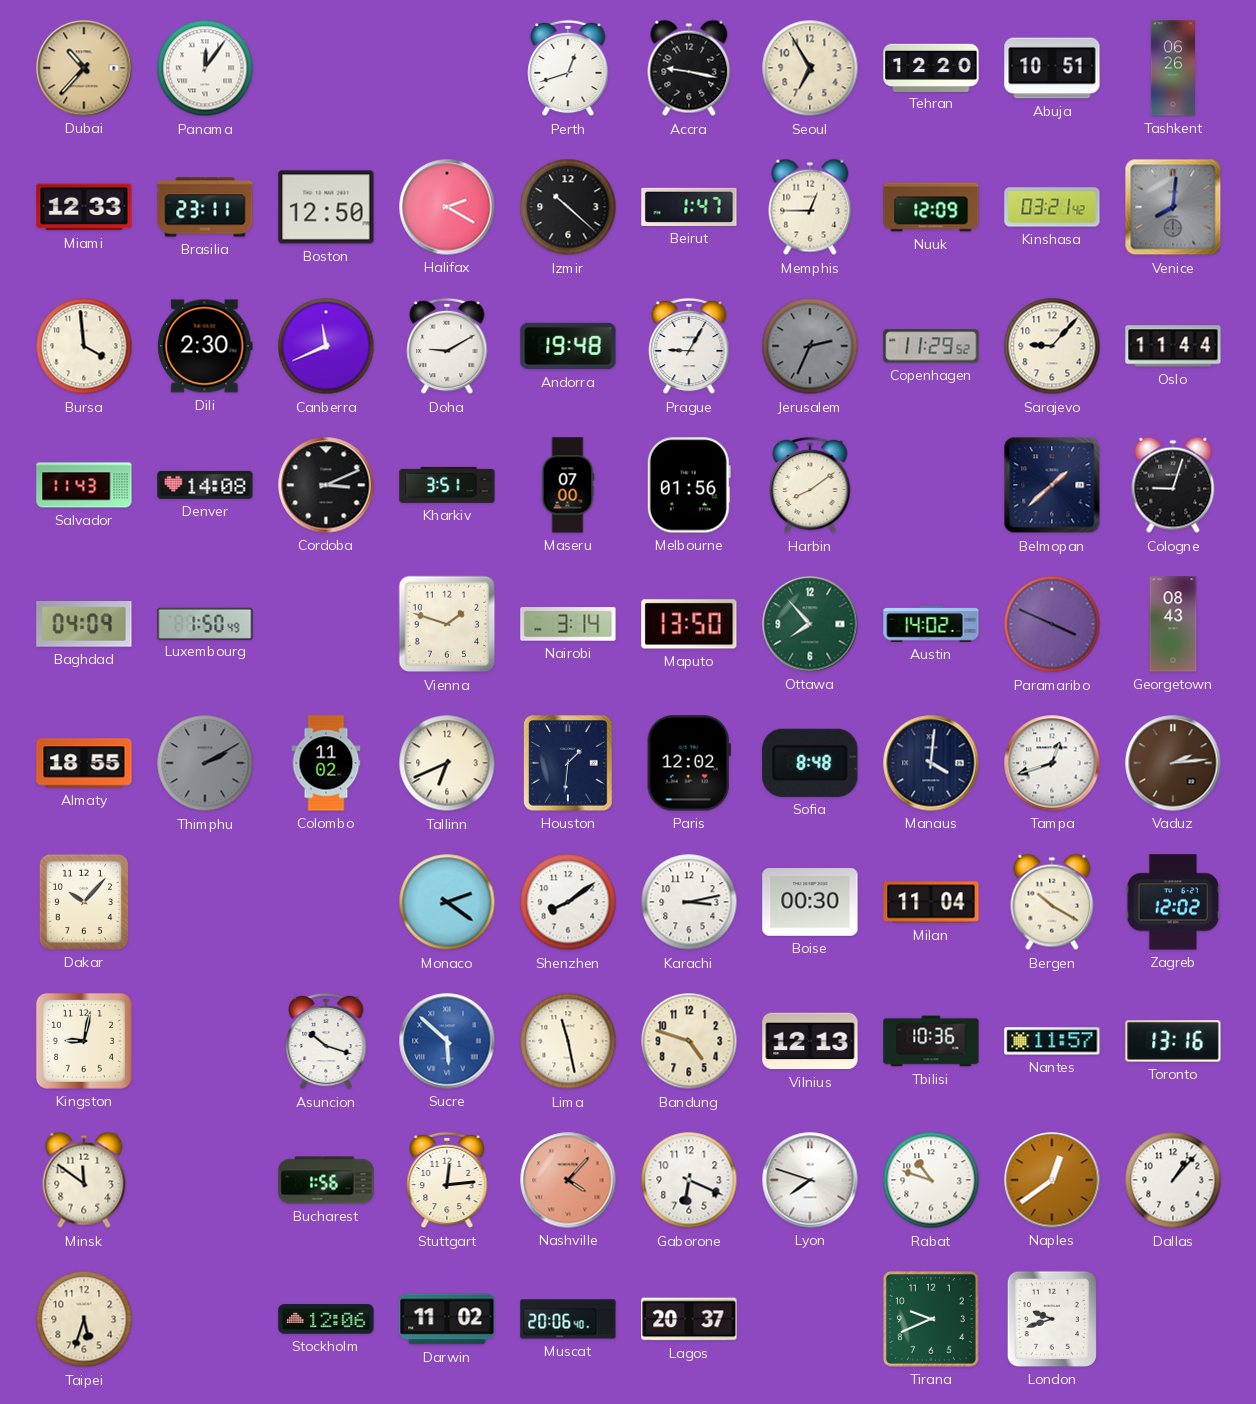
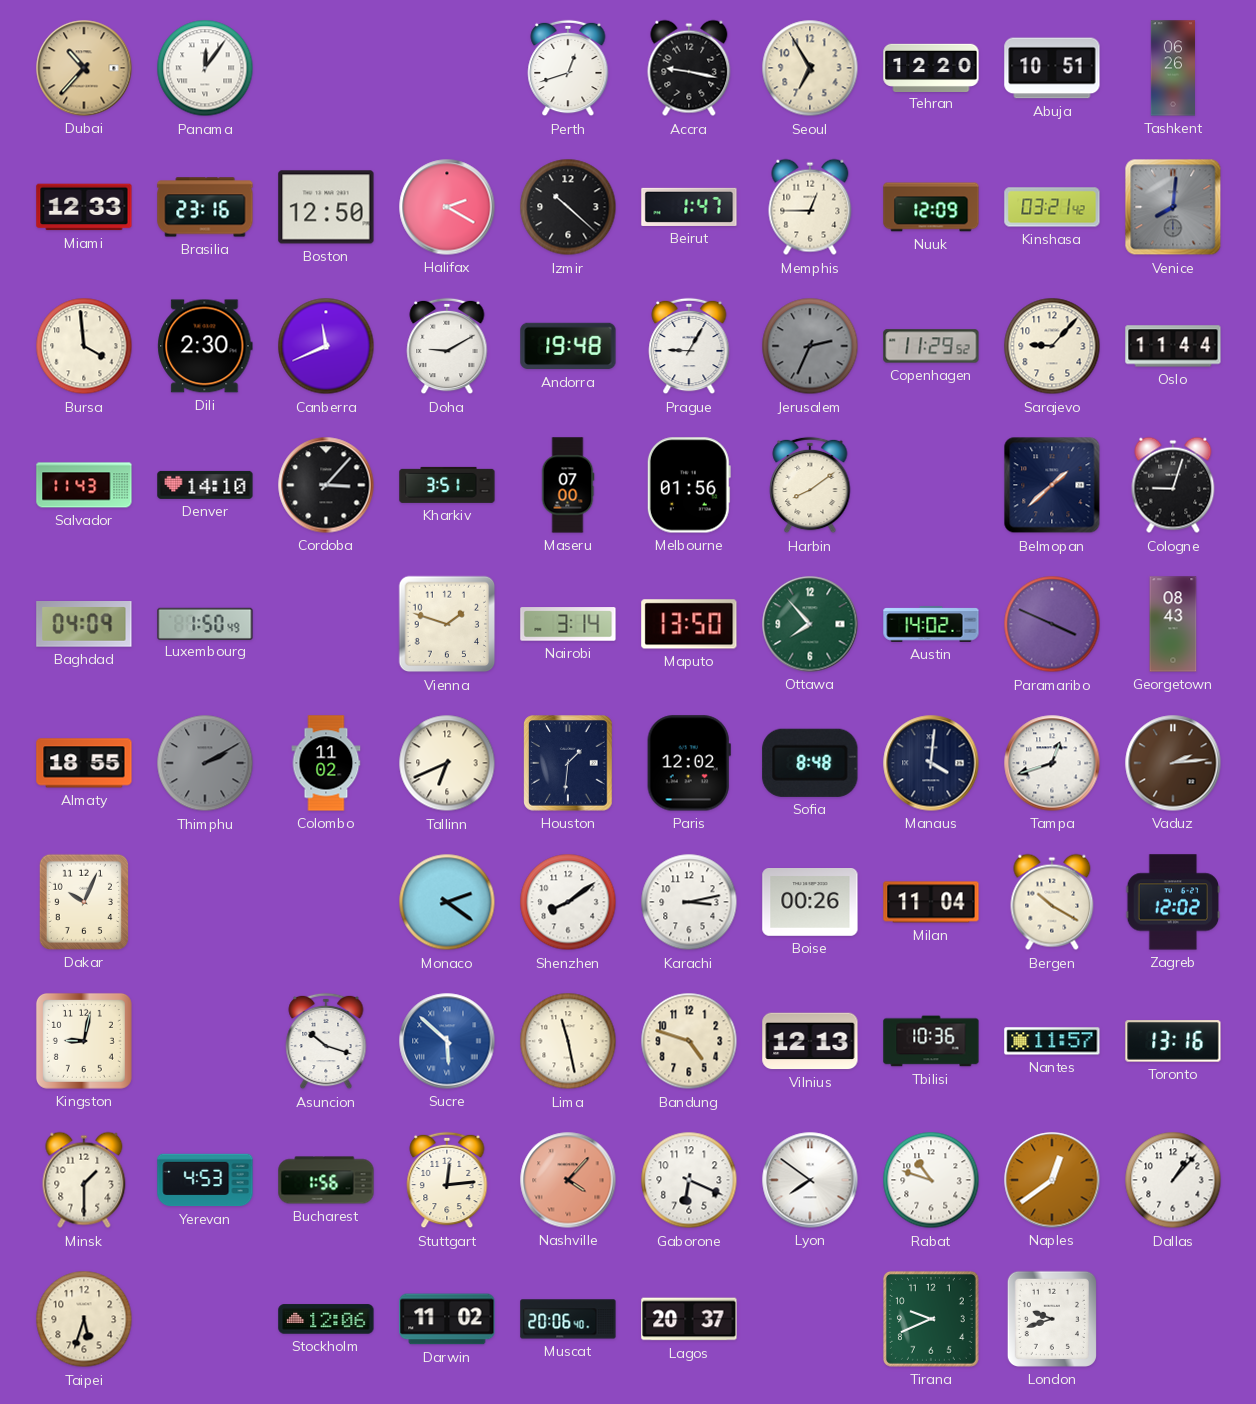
Brasilia: 23:11 -> 23:16 (205, 207)
Denver: 14:08 -> 14:10 (205, 485)
Cordoba: 3:11 -> 3:07 (326, 485)
Dakar: 10:07 -> 10:04 (84, 902)
Boise: 00:30 -> 00:26 (810, 903)
Minsk: 11:51 -> 1:30 (84, 1180)
Yerevan: none -> 4:53 (205, 1180)
Lyon: 7:48 -> 7:51 (810, 1180)
